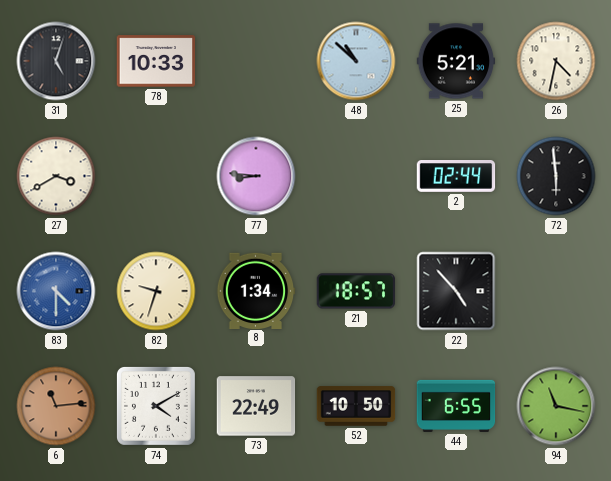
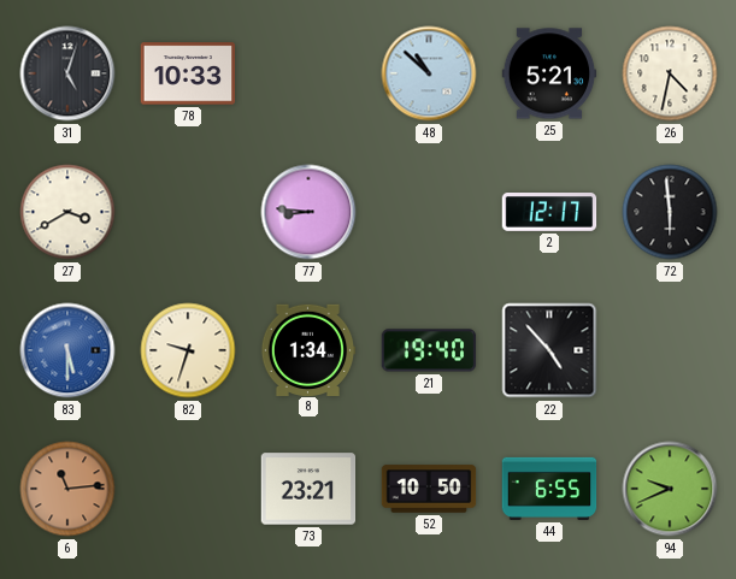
2: 02:44 -> 12:17 (549, 213)
83: 4:30 -> 5:30 (67, 350)
21: 18:57 -> 19:40 (429, 350)
74: 4:10 -> none (156, 406)
73: 22:49 -> 23:21 (308, 489)
94: 11:17 -> 9:41 (670, 489)
